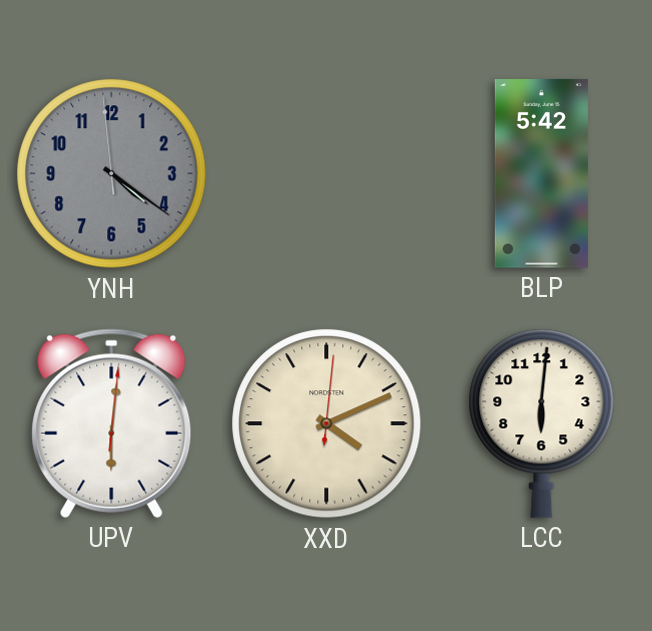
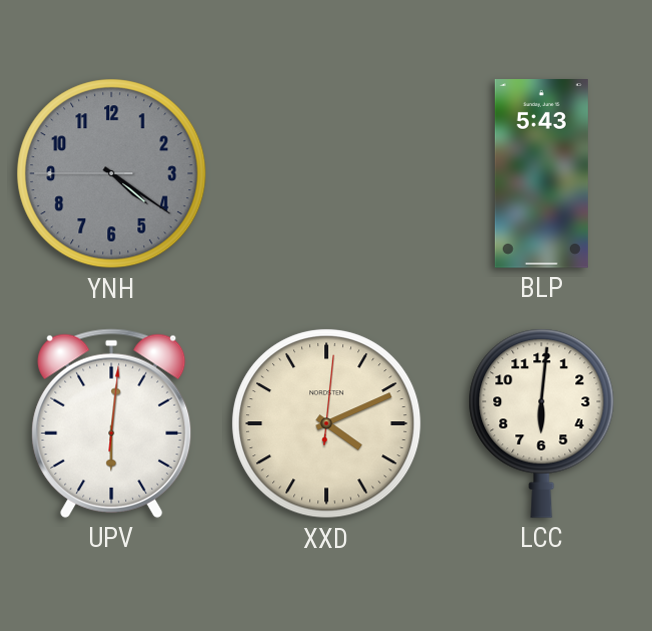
YNH: 4:20:59 -> 4:20:45 (112, 174)
BLP: 5:42 -> 5:43 (541, 174)
